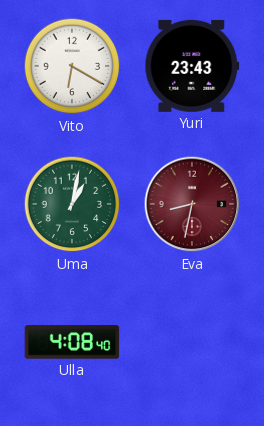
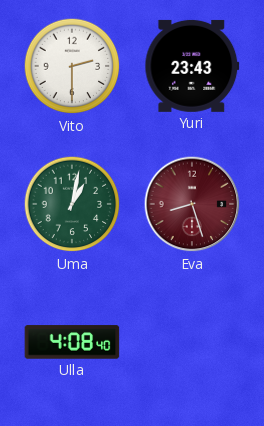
Vito: 6:20 -> 2:30 (72, 66)
Eva: 8:32 -> 8:27 (192, 204)
